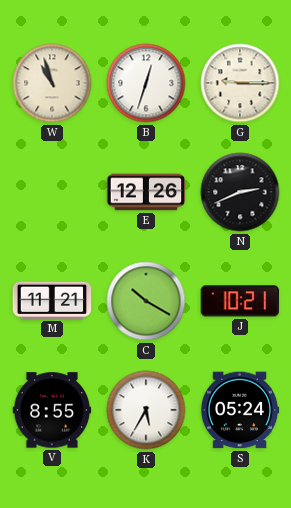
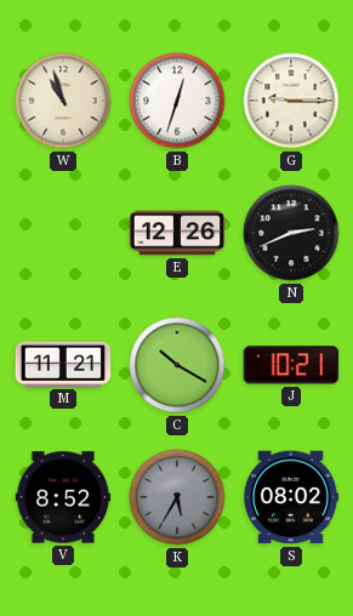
V: 8:55 -> 8:52 (63, 497)
K dial: white -> grey (177, 497)
S: 05:24 -> 08:02 (291, 497)
